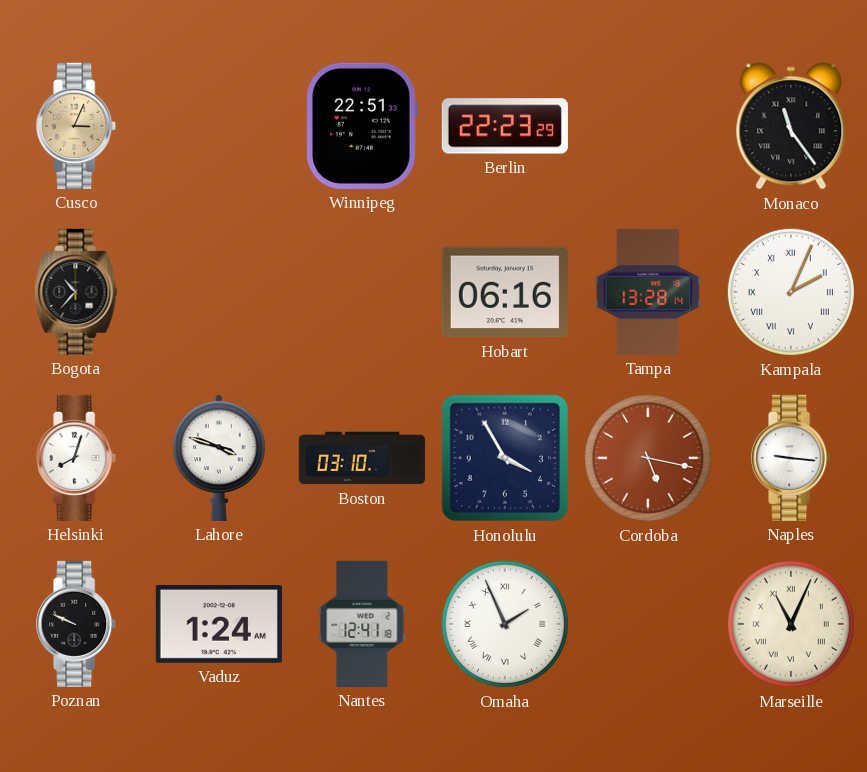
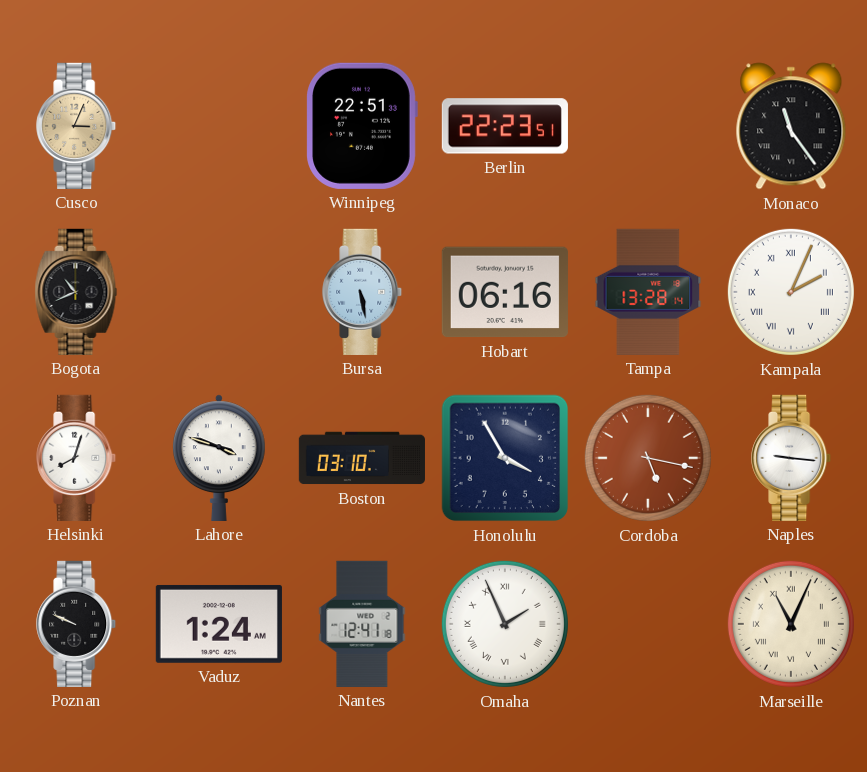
Berlin: 22:23:29 -> 22:23:51 (505, 126)
Bogota: 10:37 -> 10:41 (76, 292)
Bursa: none -> 5:28 (363, 292)
